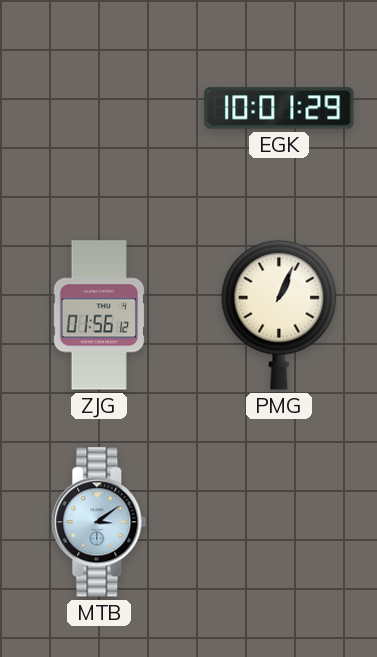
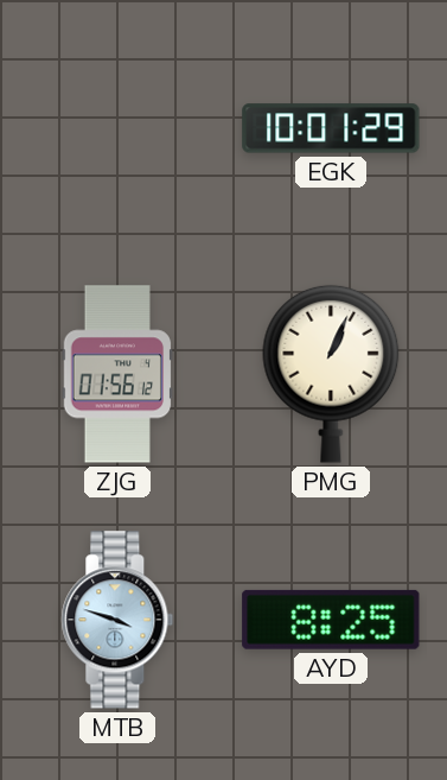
MTB: 3:09 -> 3:48 (117, 620)
AYD: none -> 8:25 (331, 620)
